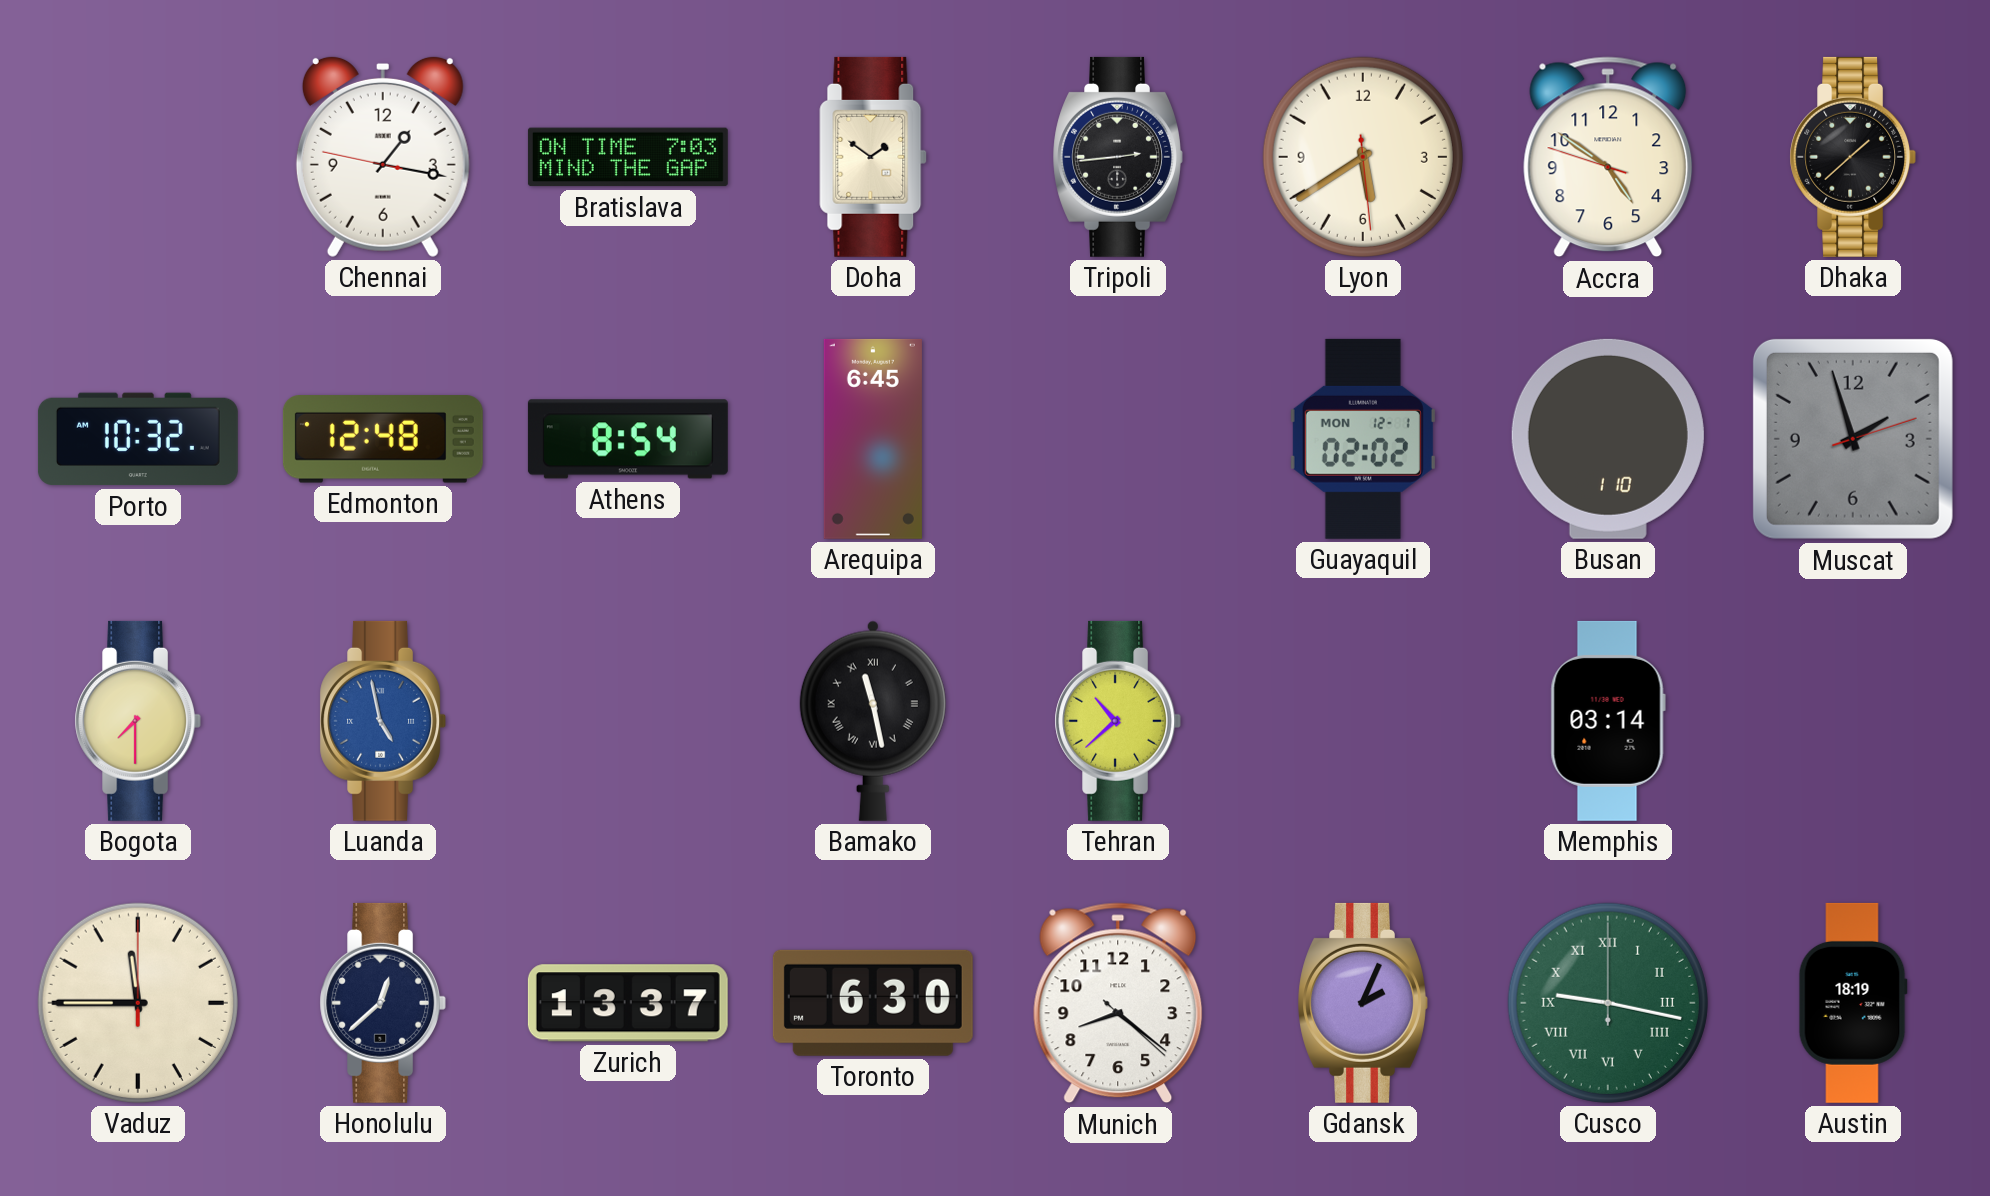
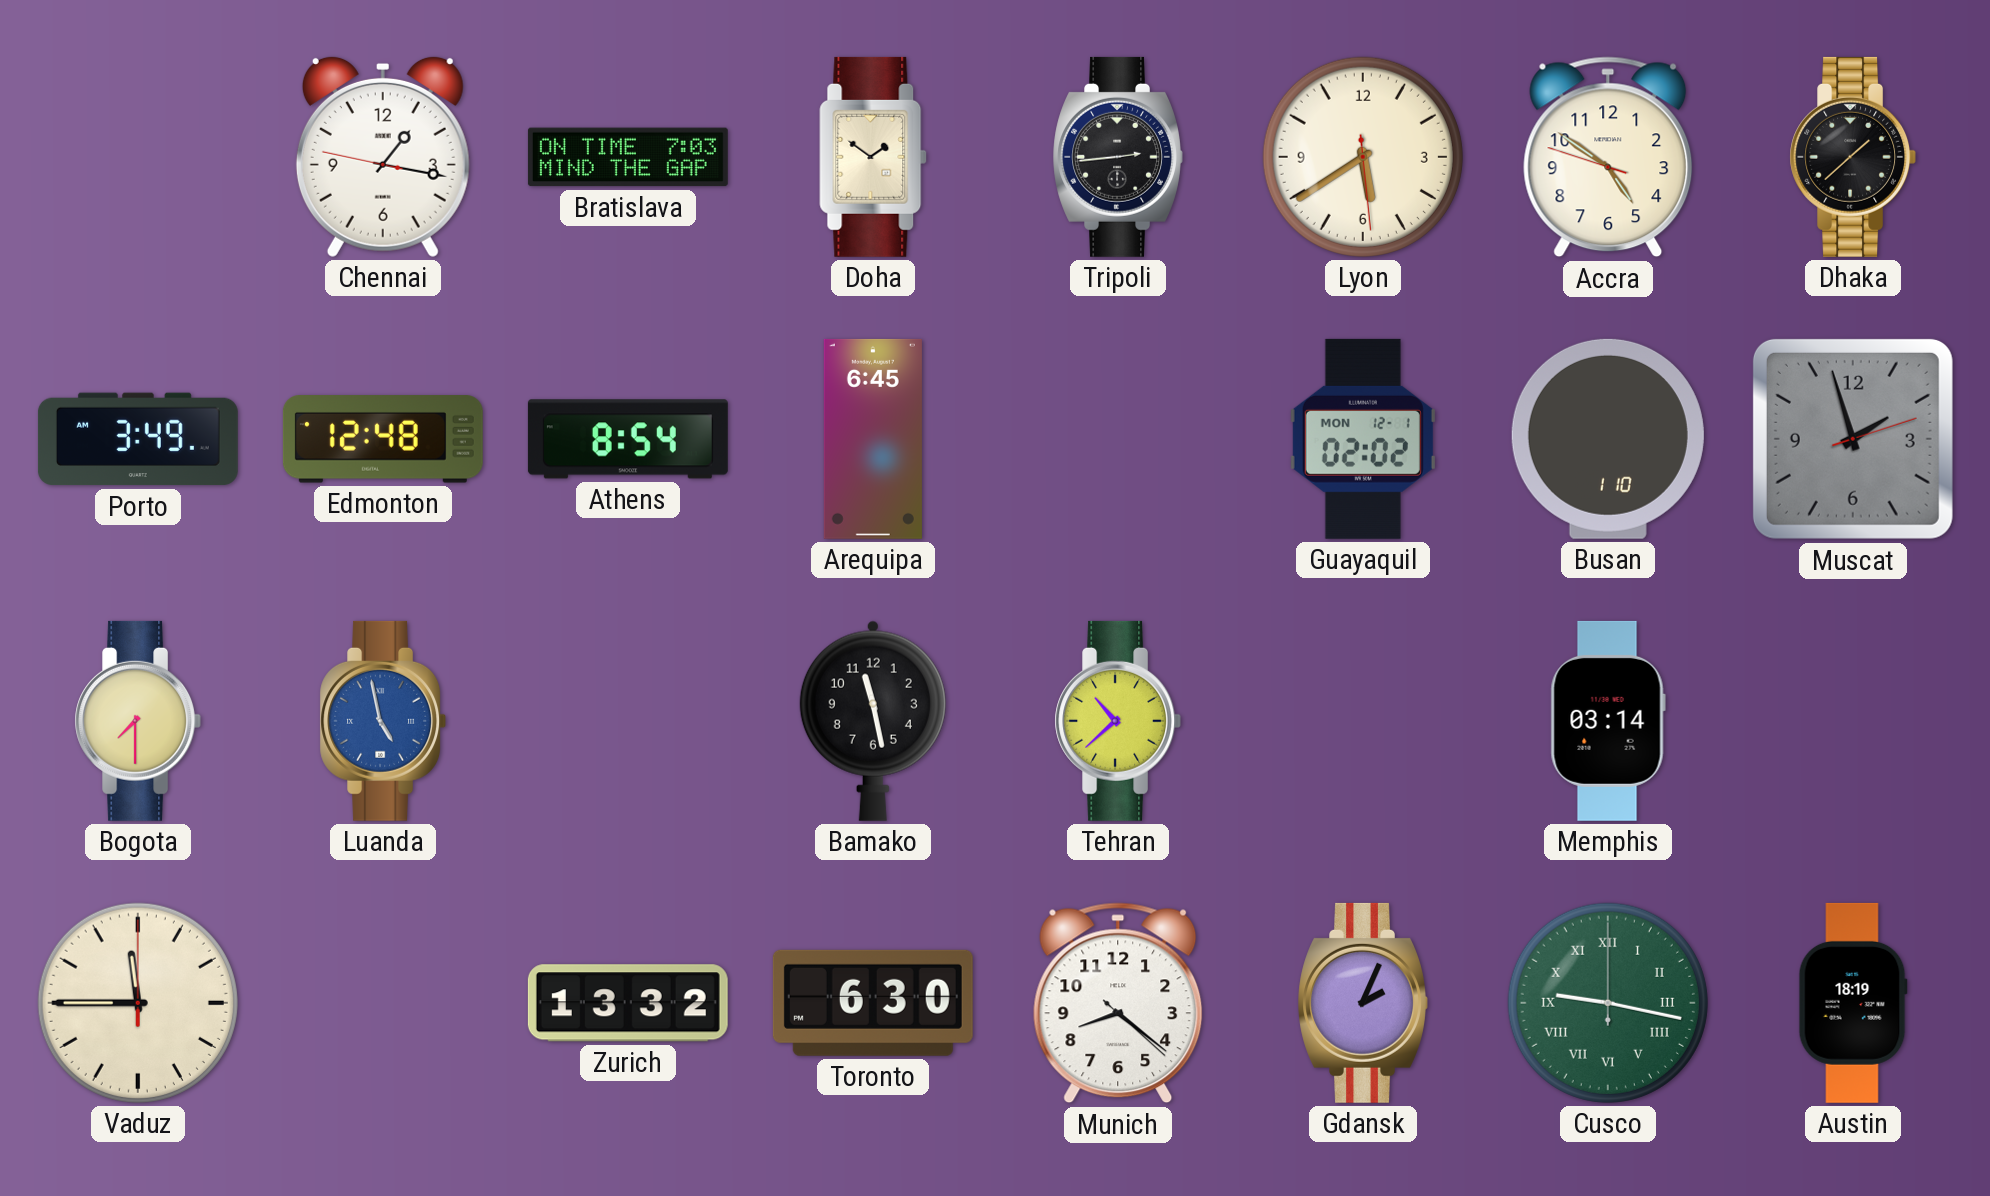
Porto: 10:32 -> 3:49 (138, 439)
Bamako numerals: Roman -> Arabic (873, 721)
Honolulu: 12:38 -> none (382, 1003)
Zurich: 13:37 -> 13:32 (628, 1003)
